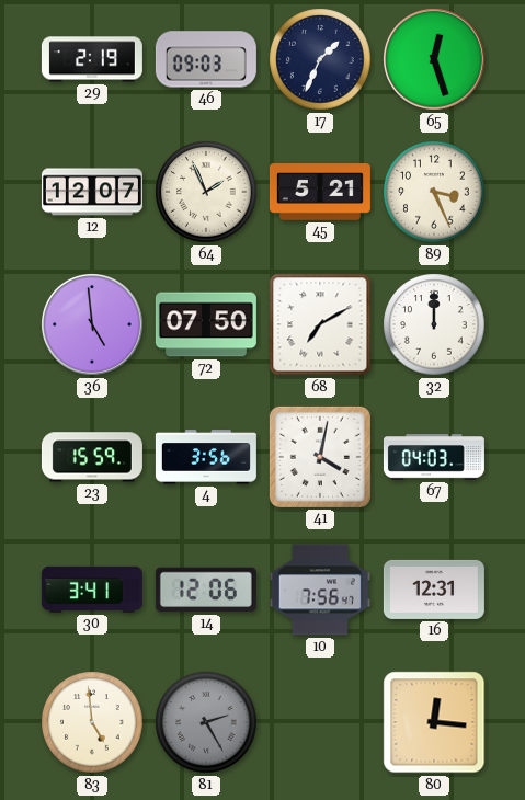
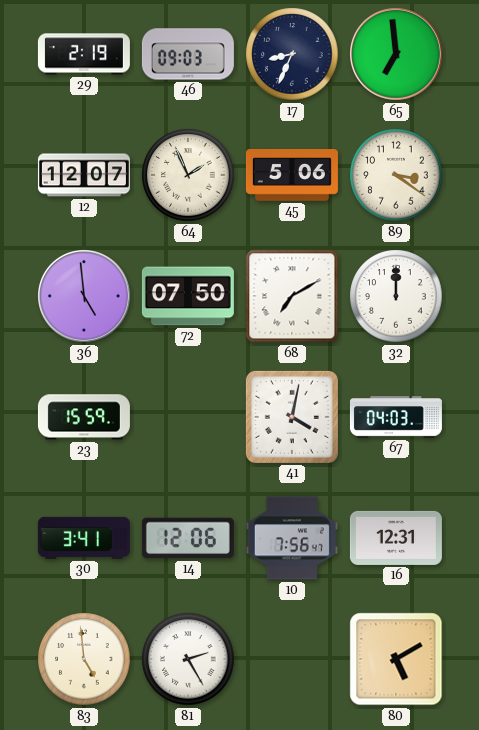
17: 1:34 -> 8:34 (292, 54)
65: 12:27 -> 6:59 (397, 55)
45: 5:21 -> 5:06 (292, 176)
89: 3:26 -> 3:21 (396, 175)
4: 3:56 -> none (206, 457)
81 dial: grey -> white (188, 659)
80: 12:16 -> 5:10 (396, 659)
